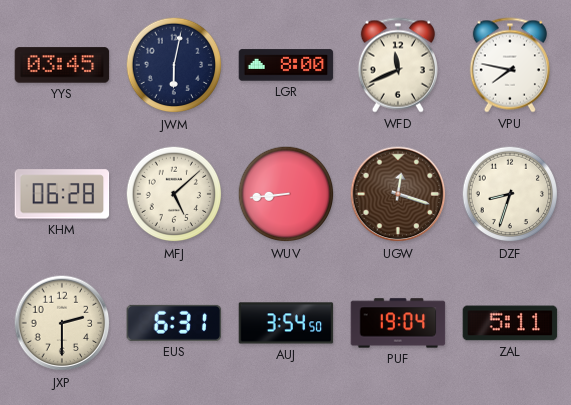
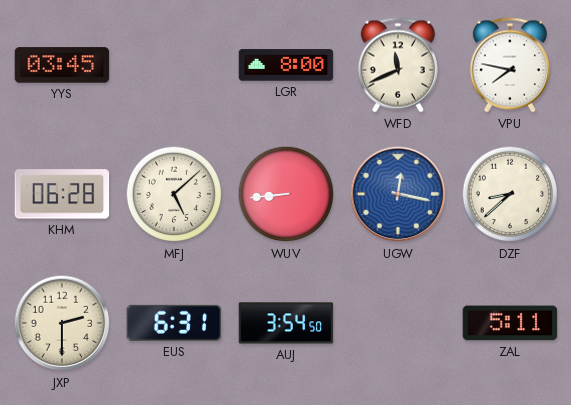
JWM: 6:02 -> none (174, 65)
UGW: 12:18 -> 12:17 (398, 194)
UGW dial: brown -> blue (398, 194)
DZF: 8:33 -> 8:38 (510, 194)
PUF: 19:04 -> none (398, 323)
